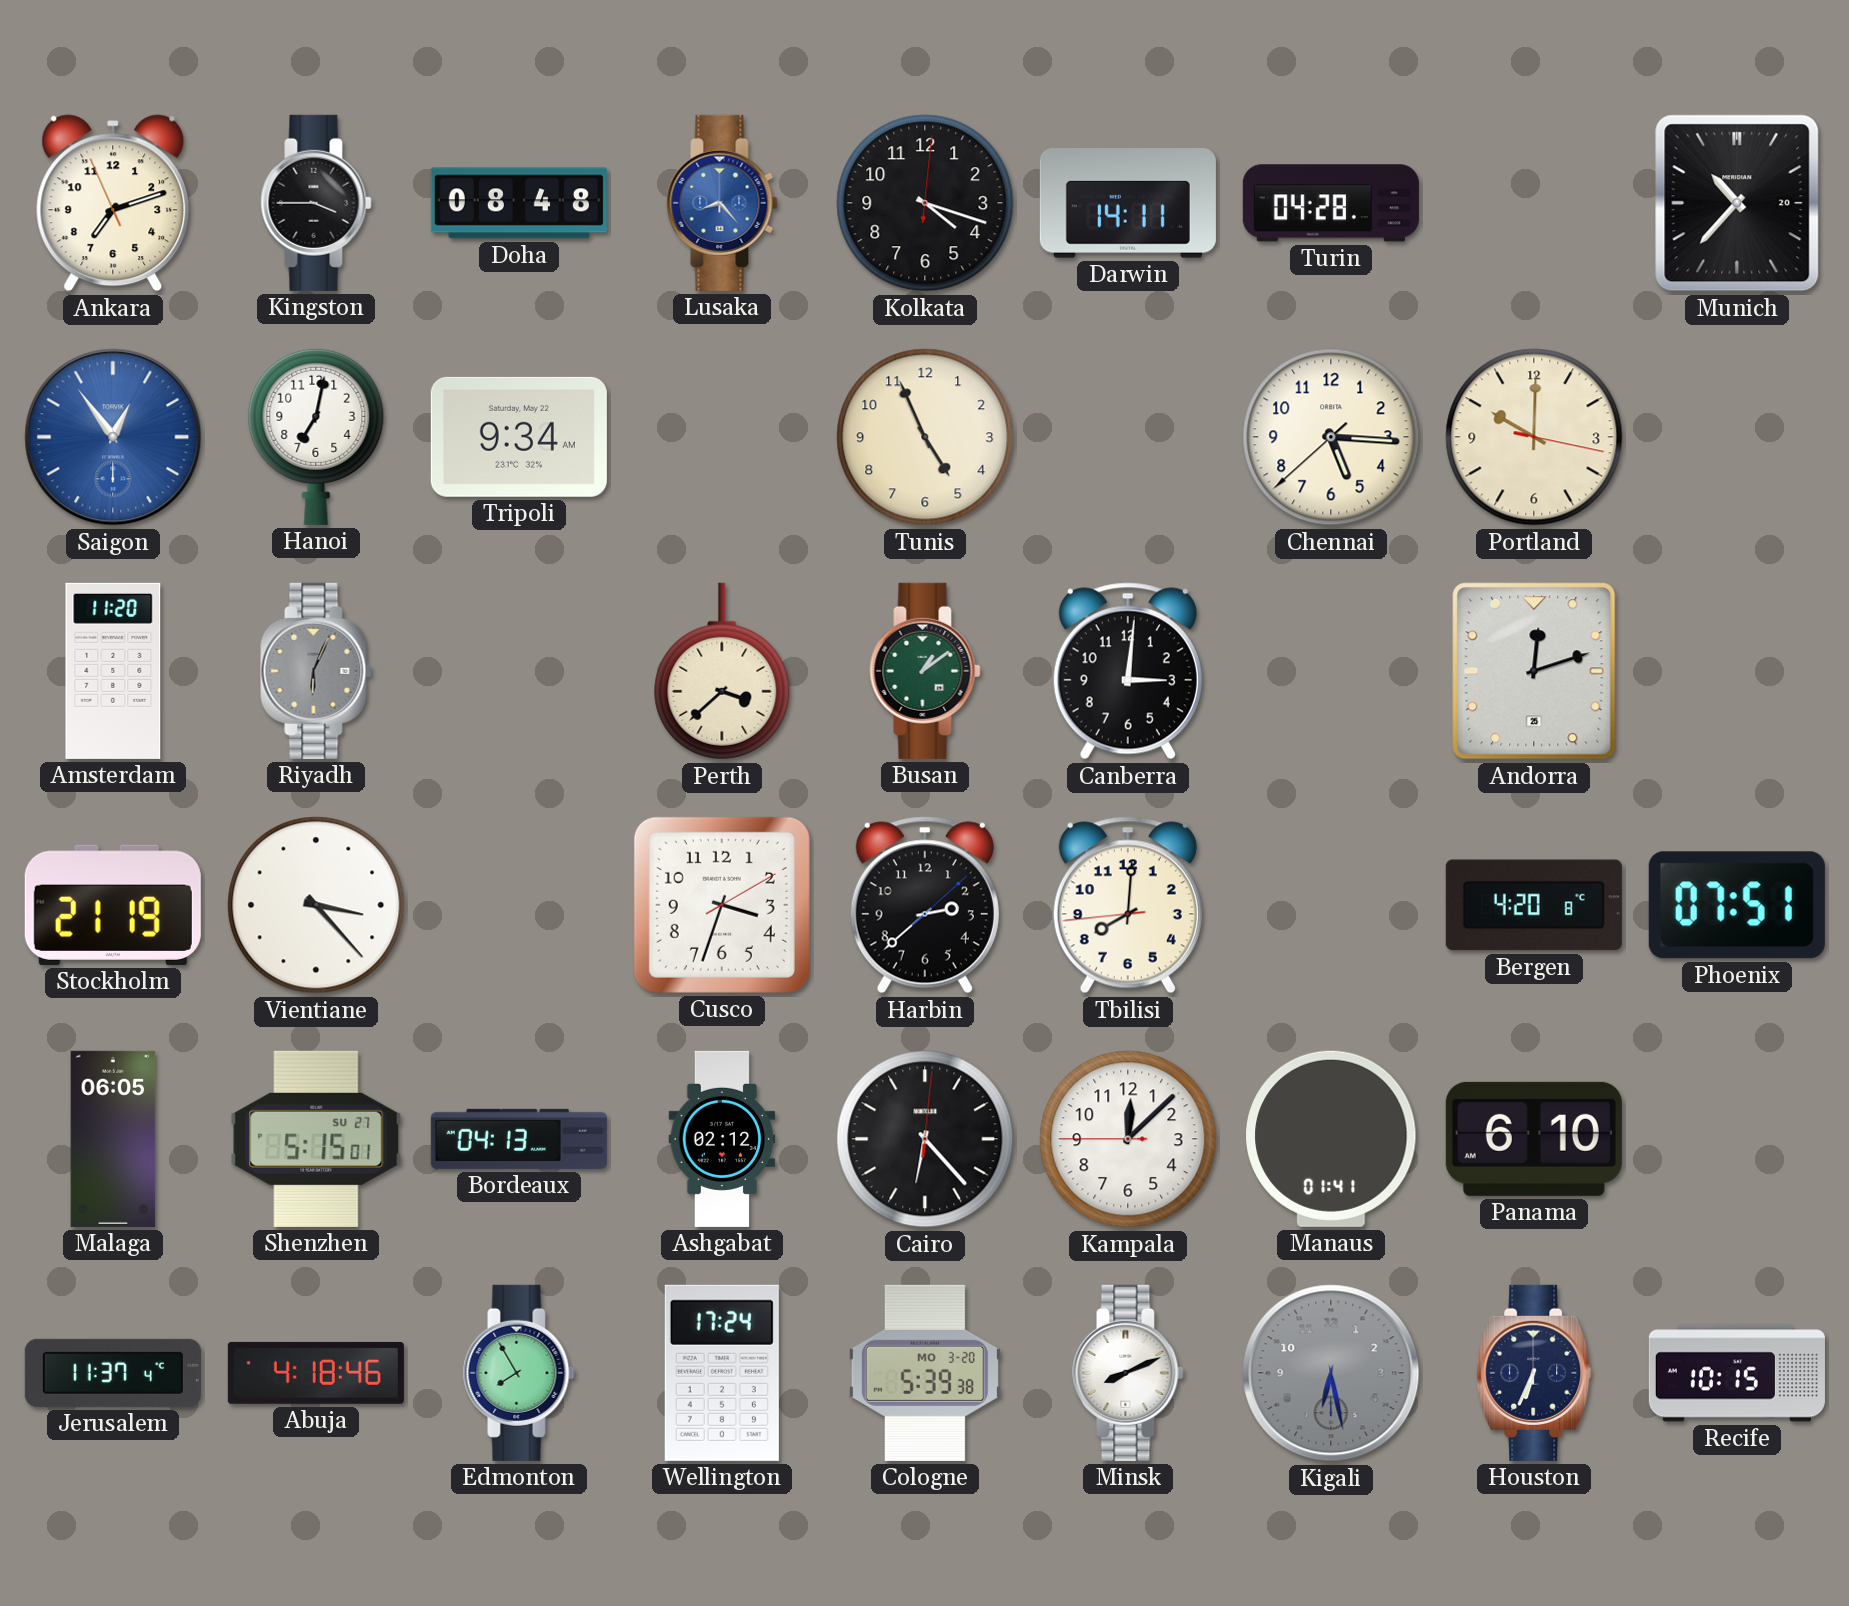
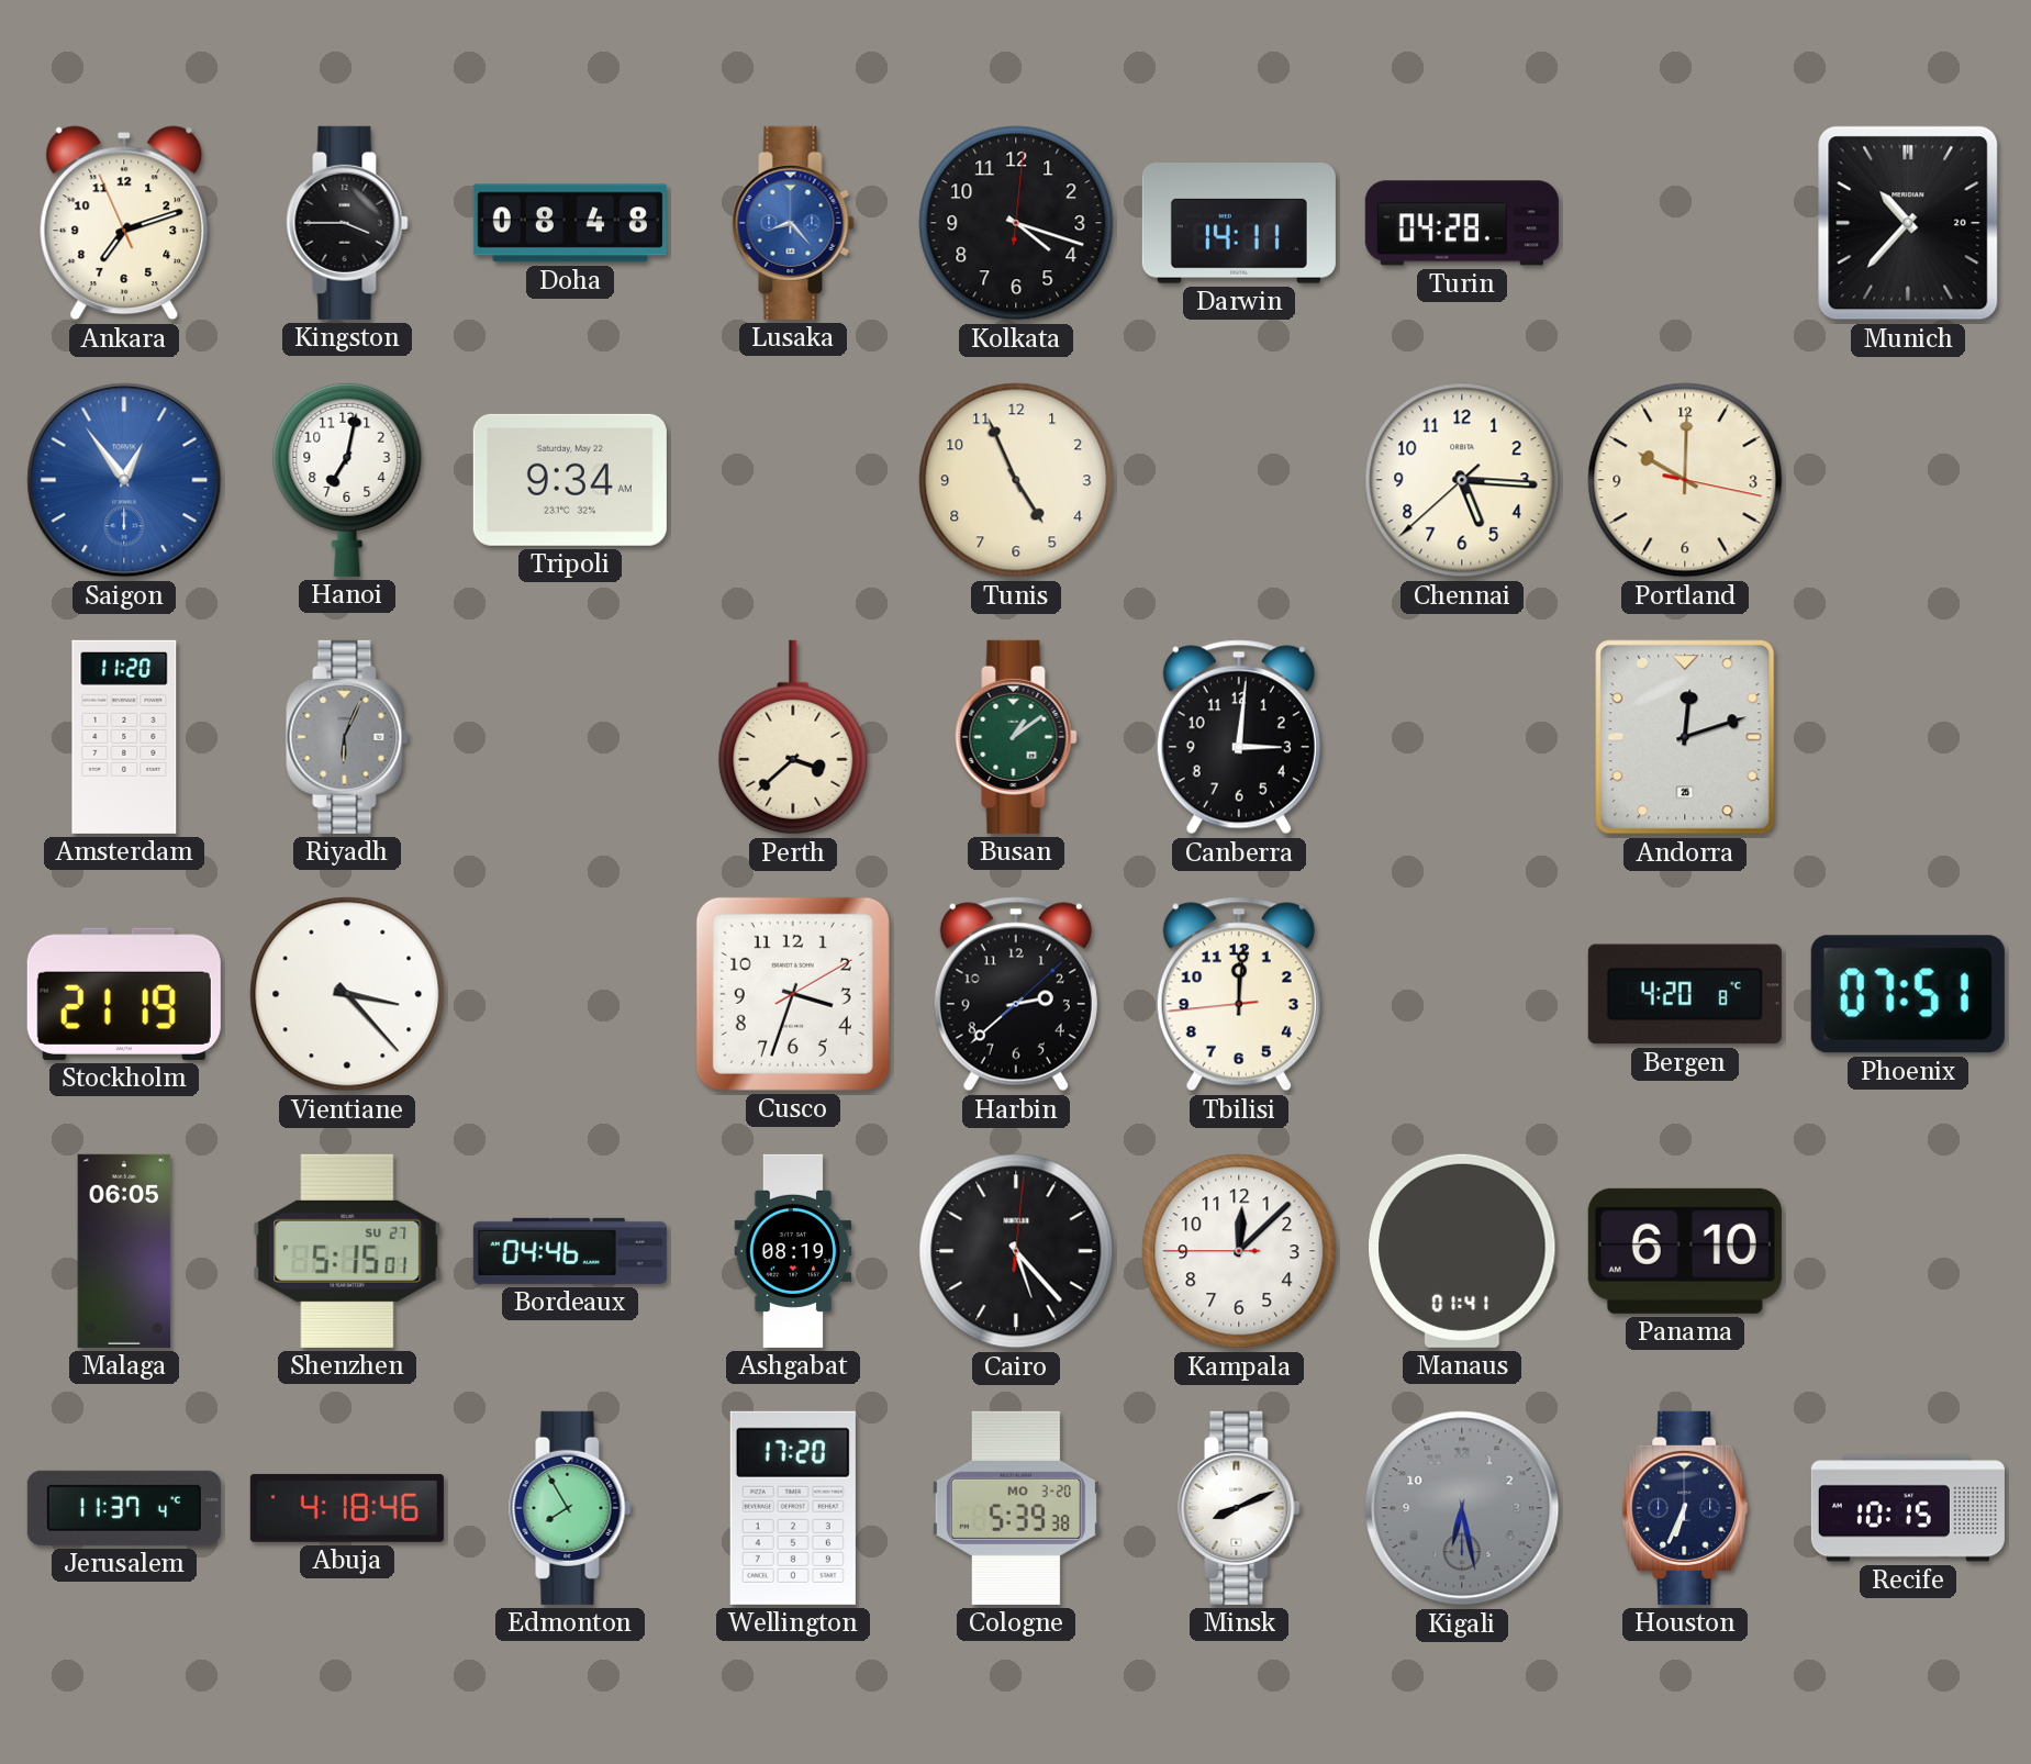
Tbilisi: 8:00 -> 12:00 (1239, 994)
Bordeaux: 04:13 -> 04:46 (570, 1251)
Ashgabat: 02:12 -> 08:19 (793, 1251)
Cairo: 6:23 -> 5:23 (1016, 1251)
Wellington: 17:24 -> 17:20 (793, 1508)
